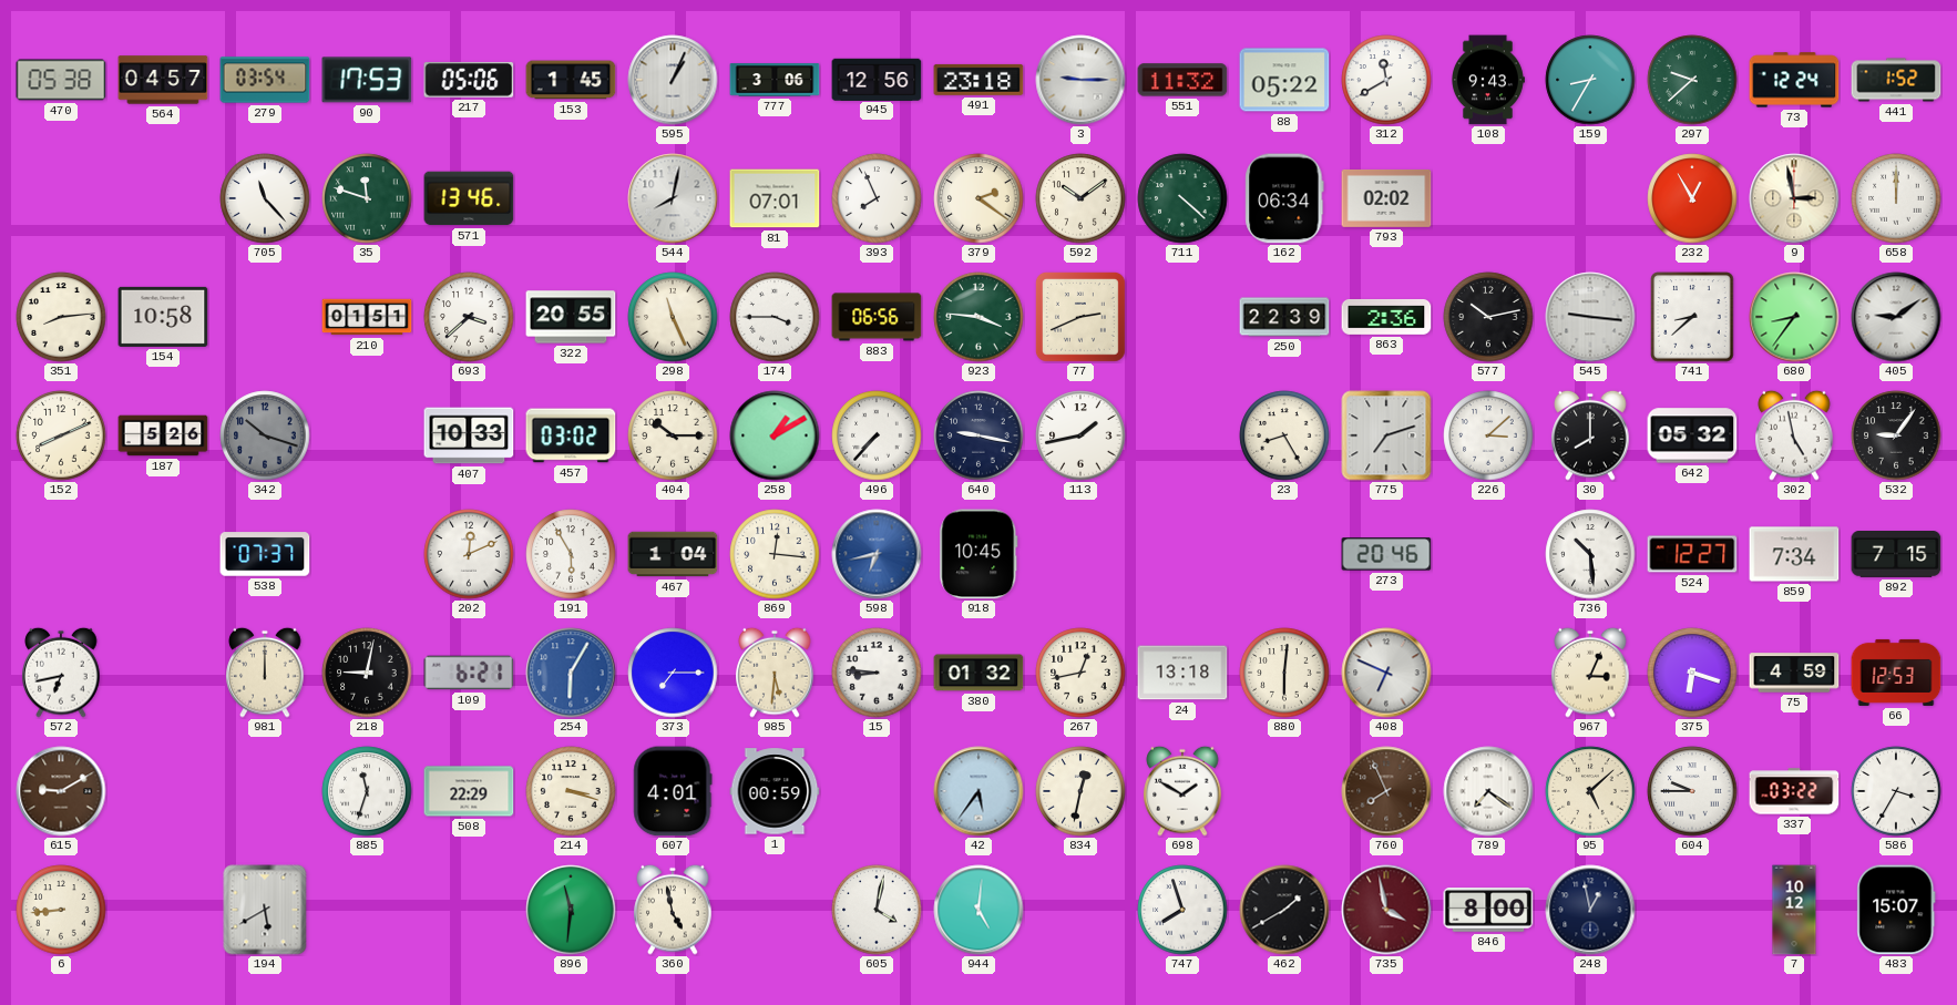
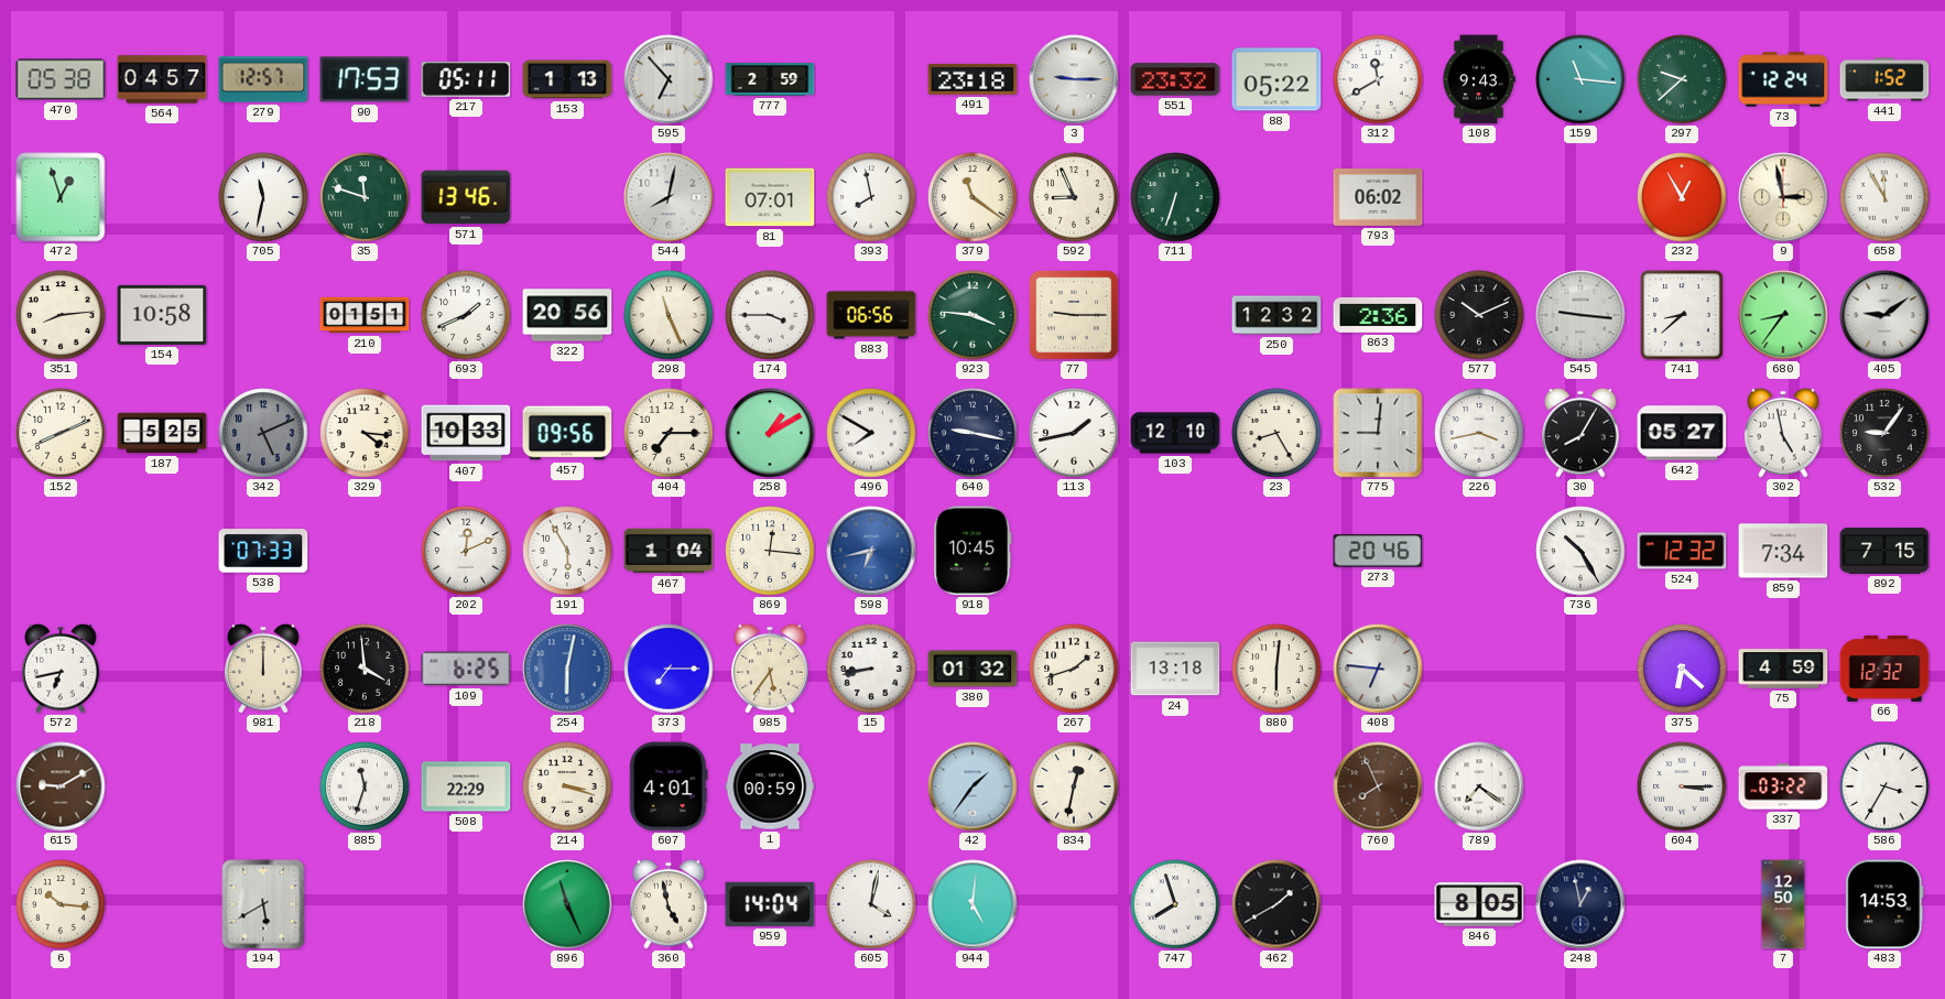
279: 03:54 -> 12:57 (263, 79)
217: 05:06 -> 05:11 (466, 79)
153: 1:45 -> 1:13 (567, 79)
595: 1:04 -> 6:53 (669, 79)
777: 3:06 -> 2:59 (770, 79)
945: 12:56 -> none (877, 79)
551: 11:32 -> 23:32 (1175, 79)
159: 8:35 -> 11:16 (1580, 79)
472: none -> 12:57 (61, 197)
705: 11:23 -> 11:32 (263, 197)
393: 7:56 -> 7:58 (871, 197)
379: 2:21 -> 11:21 (972, 197)
592: 10:09 -> 8:56 (1074, 197)
711: 4:22 -> 6:33 (1175, 197)
162: 06:34 -> none (1284, 198)
793: 02:02 -> 06:02 (1378, 197)
658: 12:00 -> 11:55 (1884, 197)
693: 3:38 -> 1:41 (466, 315)
322: 20:55 -> 20:56 (567, 315)
77: 2:41 -> 9:15 (1074, 315)
250: 22:39 -> 12:32 (1276, 315)
577: 10:13 -> 10:11 (1479, 315)
187: 5:26 -> 5:25 (162, 433)
342: 10:18 -> 5:11 (263, 433)
329: none -> 4:16 (365, 433)
457: 03:02 -> 09:56 (567, 433)
404: 10:15 -> 7:15 (669, 433)
496: 7:37 -> 7:50 (871, 433)
103: none -> 12:10 (1175, 433)
775: 7:12 -> 9:01 (1378, 433)
226: 3:08 -> 3:43 (1479, 433)
30: 8:00 -> 8:05 (1580, 433)
642: 05:32 -> 05:27 (1682, 433)
538: 07:37 -> 07:33 (263, 551)
736: 10:29 -> 10:25 (1580, 551)
524: 12:27 -> 12:32 (1682, 551)
218: 9:02 -> 3:59 (365, 669)
109: 6:21 -> 6:25 (466, 669)
254: 6:05 -> 6:02 (567, 669)
985: 5:31 -> 5:36 (770, 669)
15: 8:46 -> 8:43 (871, 669)
267: 12:43 -> 1:42 (1074, 669)
408: 6:49 -> 6:46 (1378, 669)
967: 3:04 -> none (1590, 673)
375: 6:18 -> 6:22 (1682, 669)
66: 12:53 -> 12:32 (1884, 669)
42: 5:36 -> 1:36 (972, 786)
698: 1:50 -> none (1182, 791)
95: 5:08 -> none (1590, 791)
604: 9:45 -> 3:15 (1682, 786)
6: 8:44 -> 10:16 (61, 904)
896: 11:31 -> 11:26 (567, 904)
959: none -> 14:04 (770, 904)
735: 3:58 -> none (1386, 910)
846: 8:00 -> 8:05 (1479, 904)
7: 10:12 -> 12:50 (1783, 904)
483: 15:07 -> 14:53 (1884, 904)
